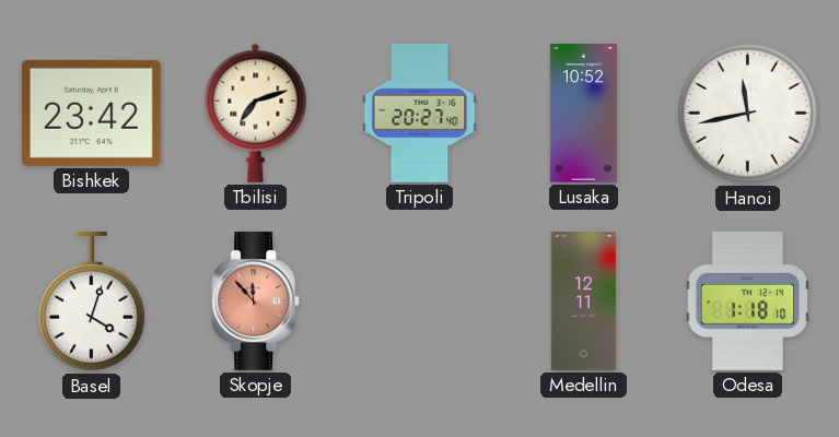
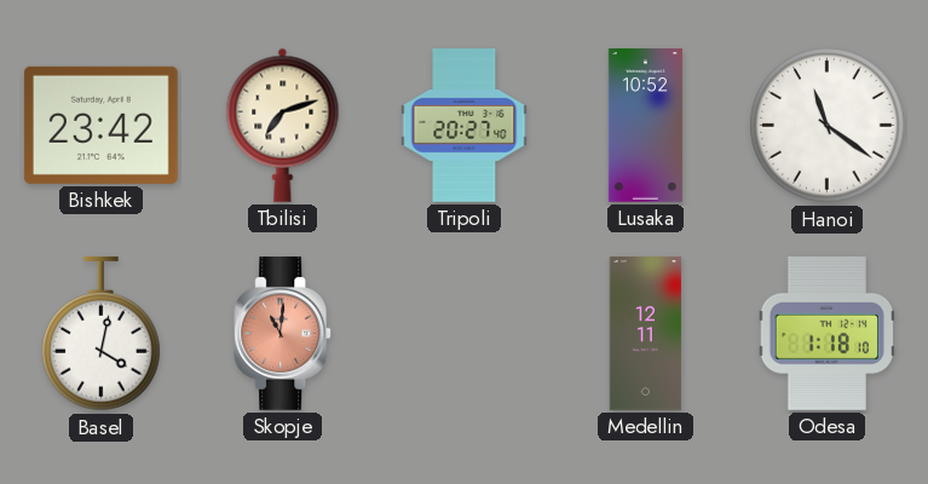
Hanoi: 11:43 -> 11:21 (828, 126)
Basel: 4:03 -> 4:02 (102, 334)
Skopje: 11:53 -> 11:01 (283, 334)
